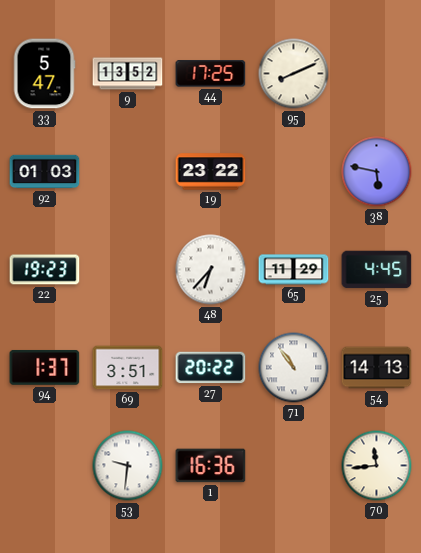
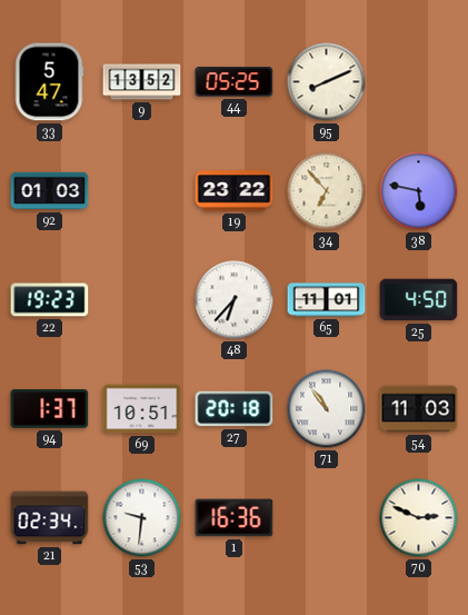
44: 17:25 -> 05:25 (235, 82)
34: none -> 6:53 (327, 191)
65: 11:29 -> 11:01 (327, 300)
25: 4:45 -> 4:50 (419, 300)
69: 3:51 -> 10:51 (142, 409)
27: 20:22 -> 20:18 (235, 409)
54: 14:13 -> 11:03 (419, 409)
21: none -> 02:34 (50, 518)
70: 11:44 -> 2:49 (419, 518)
